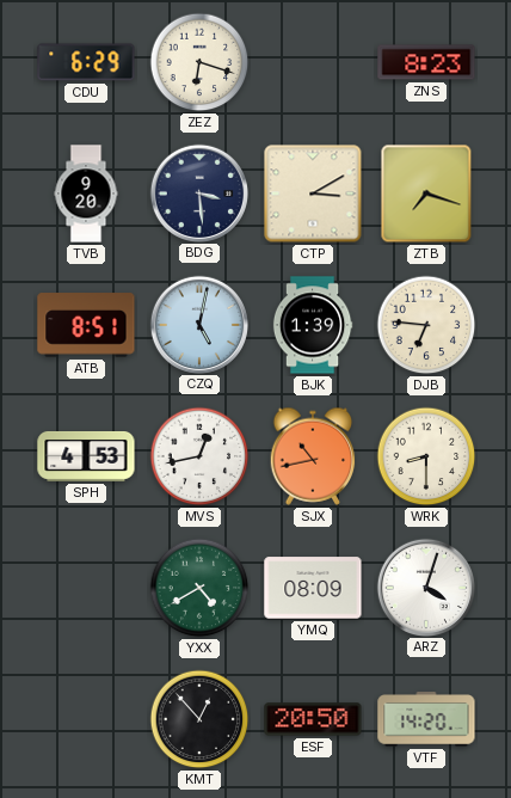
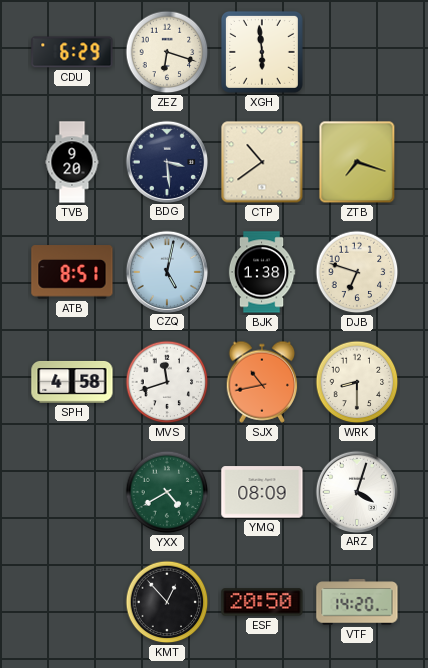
XGH: none -> 5:59 (262, 52)
ZNS: 8:23 -> none (426, 62)
CTP: 3:10 -> 10:39 (262, 162)
BJK: 1:39 -> 1:38 (262, 272)
DJB: 6:46 -> 6:48 (357, 272)
SPH: 4:53 -> 4:58 (72, 382)
MVS: 12:43 -> 11:42 (167, 382)
